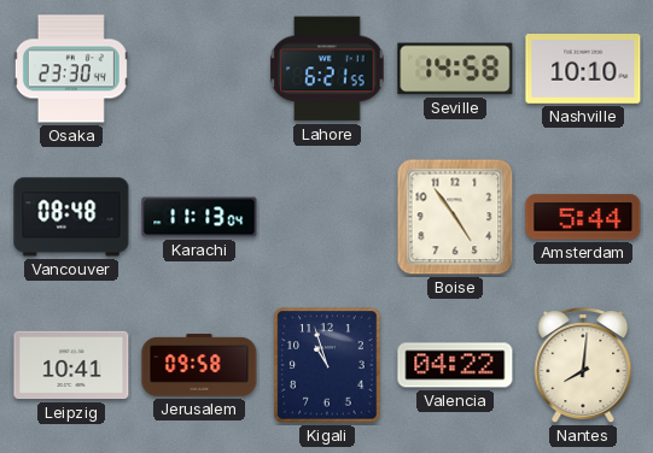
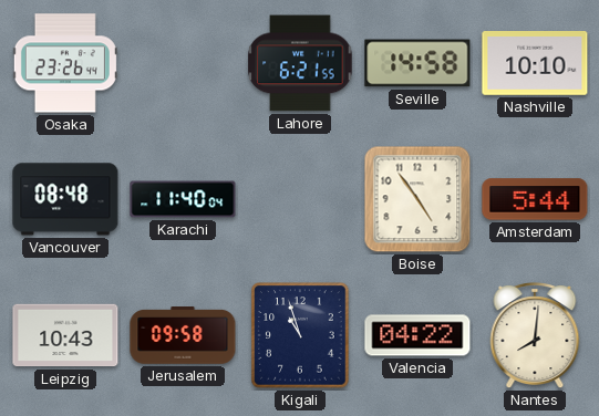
Osaka: 23:30 -> 23:26 (65, 63)
Karachi: 11:13 -> 11:40 (183, 199)
Leipzig: 10:41 -> 10:43 (65, 335)
